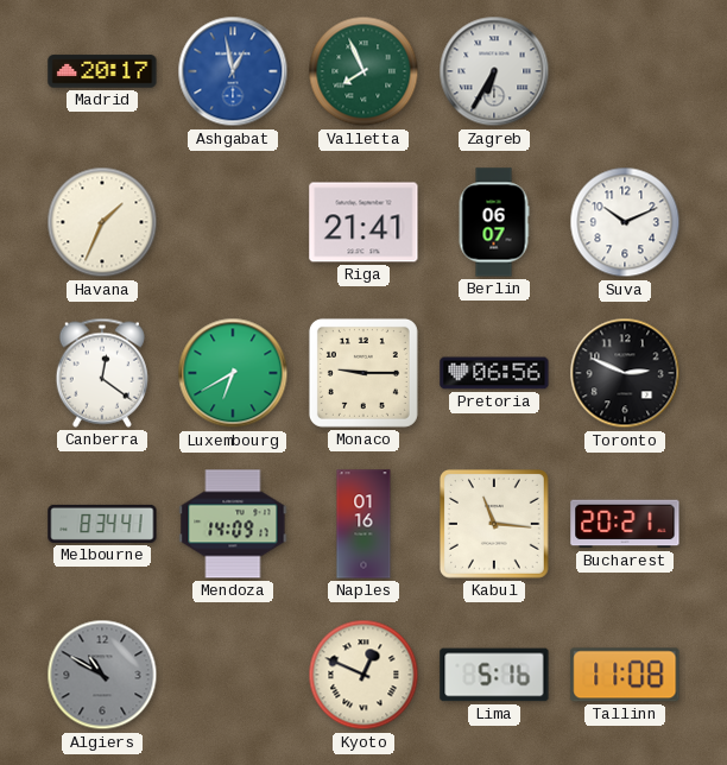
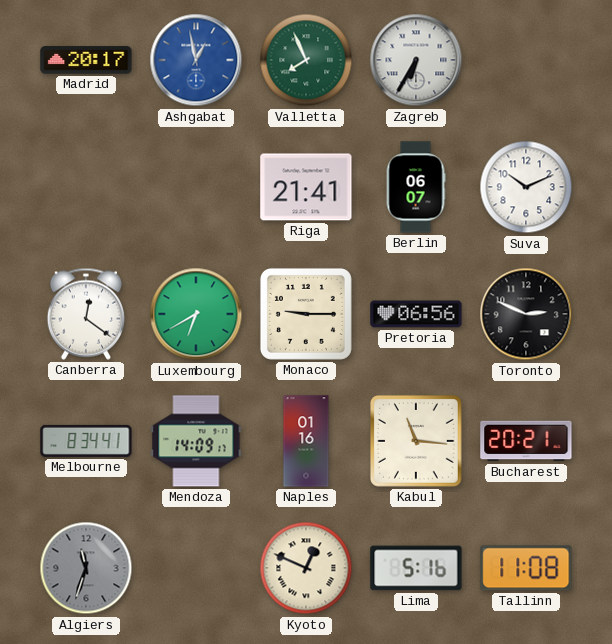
Havana: 1:34 -> none (102, 222)
Algiers: 10:50 -> 11:33 (86, 568)
